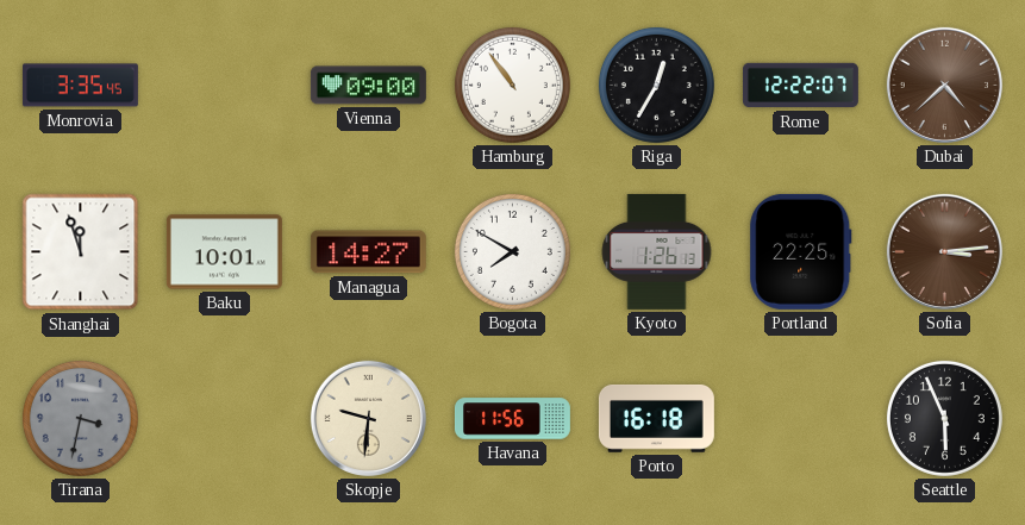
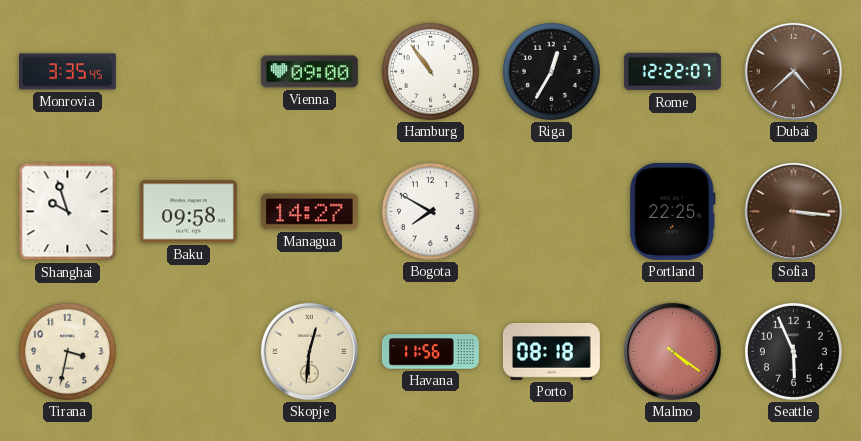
Shanghai: 11:57 -> 9:57 (68, 212)
Baku: 10:01 -> 09:58 (188, 212)
Kyoto: 1:26 -> none (657, 251)
Sofia: 3:14 -> 3:16 (793, 211)
Tirana dial: grey -> cream (67, 351)
Skopje: 9:31 -> 12:31 (309, 351)
Porto: 16:18 -> 08:18 (551, 352)
Malmo: none -> 4:21 (672, 351)
